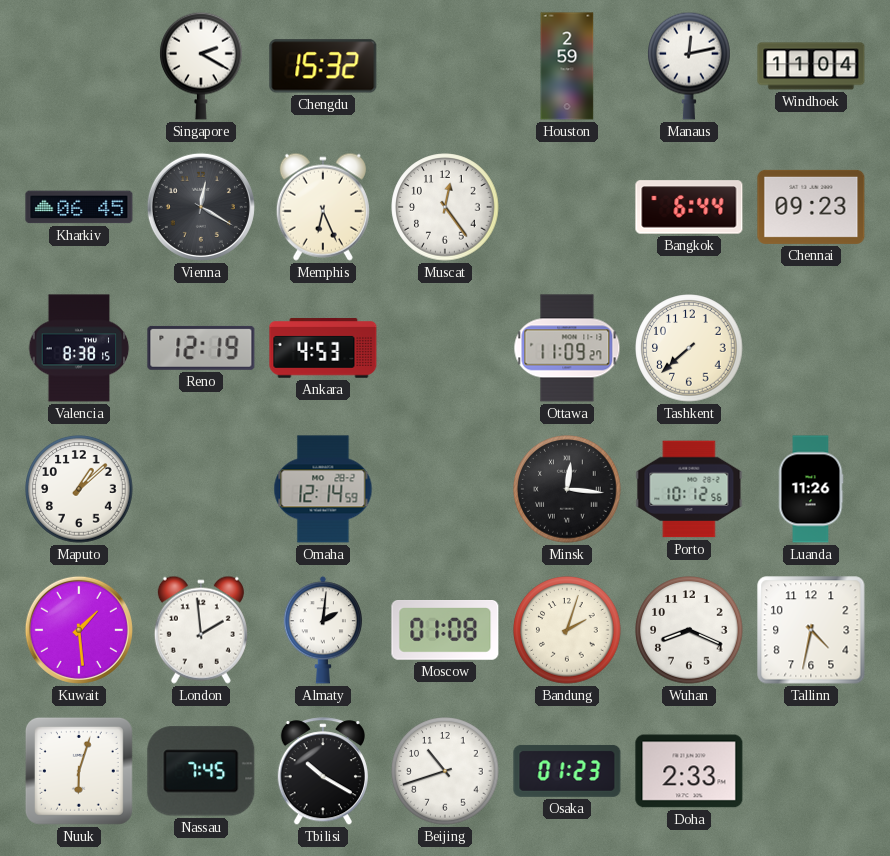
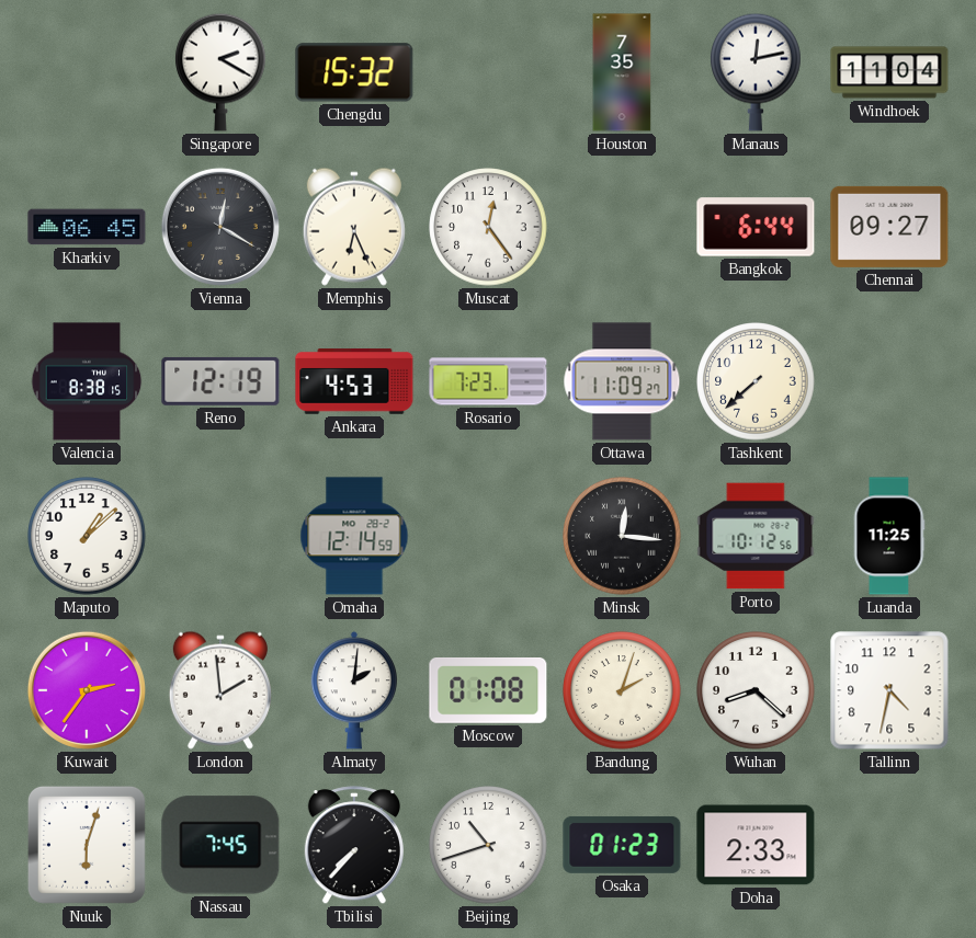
Houston: 2:59 -> 7:35 (622, 72)
Chennai: 09:23 -> 09:27 (889, 227)
Rosario: none -> 7:23 (488, 381)
Luanda: 11:26 -> 11:25 (889, 536)
Kuwait: 1:29 -> 2:36 (87, 690)
Wuhan: 8:19 -> 8:22 (756, 690)
Tbilisi: 10:20 -> 7:37 (354, 846)
